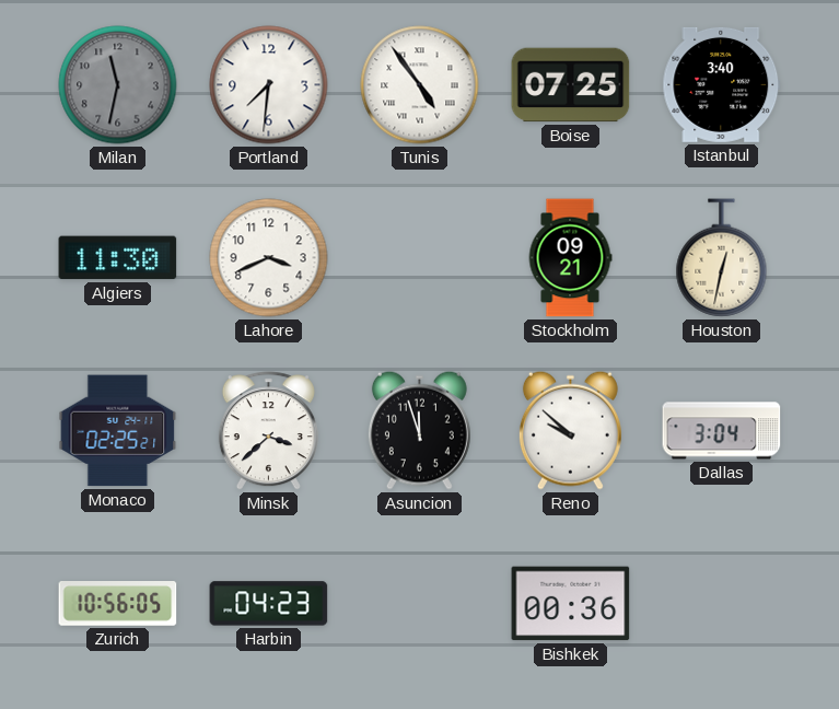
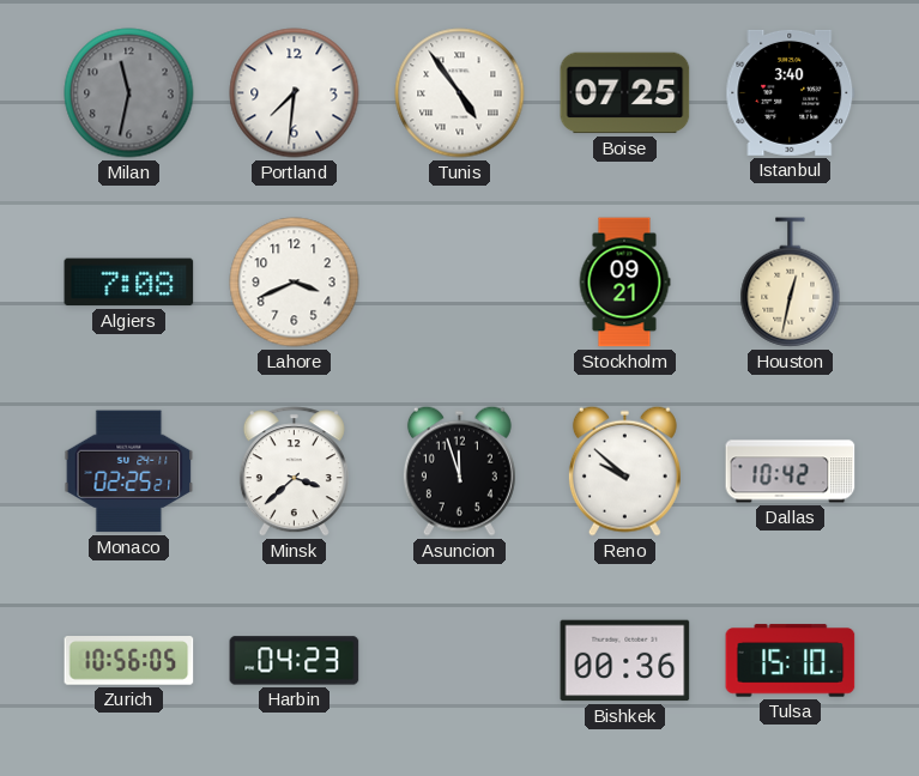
Algiers: 11:30 -> 7:08 (129, 283)
Dallas: 3:04 -> 10:42 (791, 472)
Tulsa: none -> 15:10 (791, 661)
